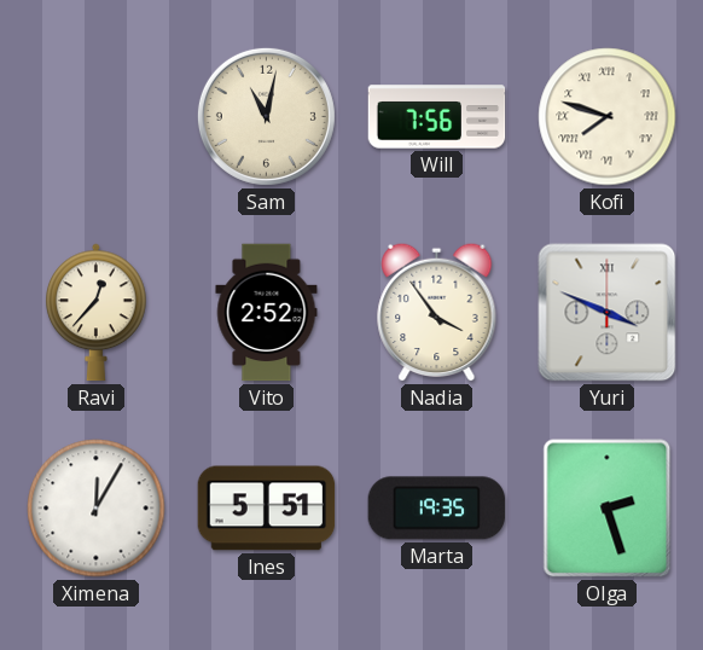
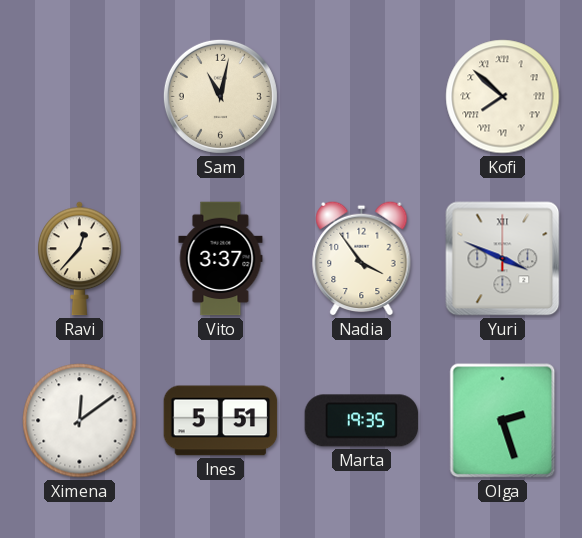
Will: 7:56 -> none (437, 117)
Kofi: 7:48 -> 7:52 (503, 97)
Vito: 2:52 -> 3:37 (221, 259)
Ximena: 12:05 -> 12:09 (80, 421)
